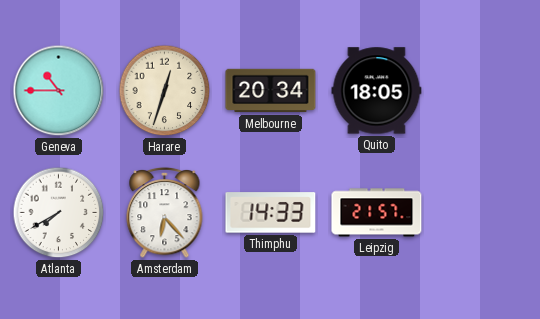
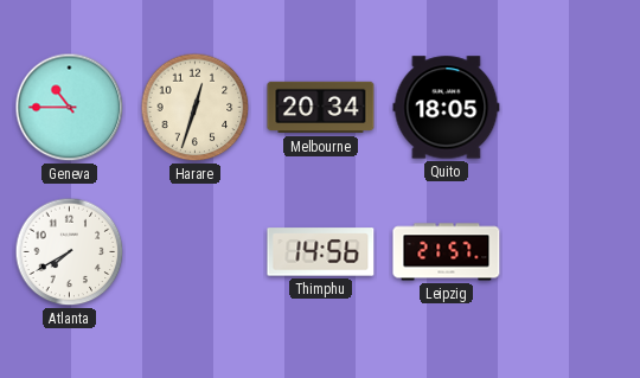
Amsterdam: 6:23 -> none (165, 212)
Thimphu: 14:33 -> 14:56 (321, 252)
